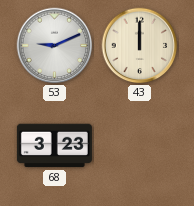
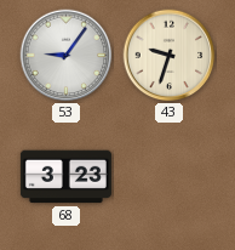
53: 9:11 -> 9:06 (67, 56)
43: 12:00 -> 9:33 (170, 56)
